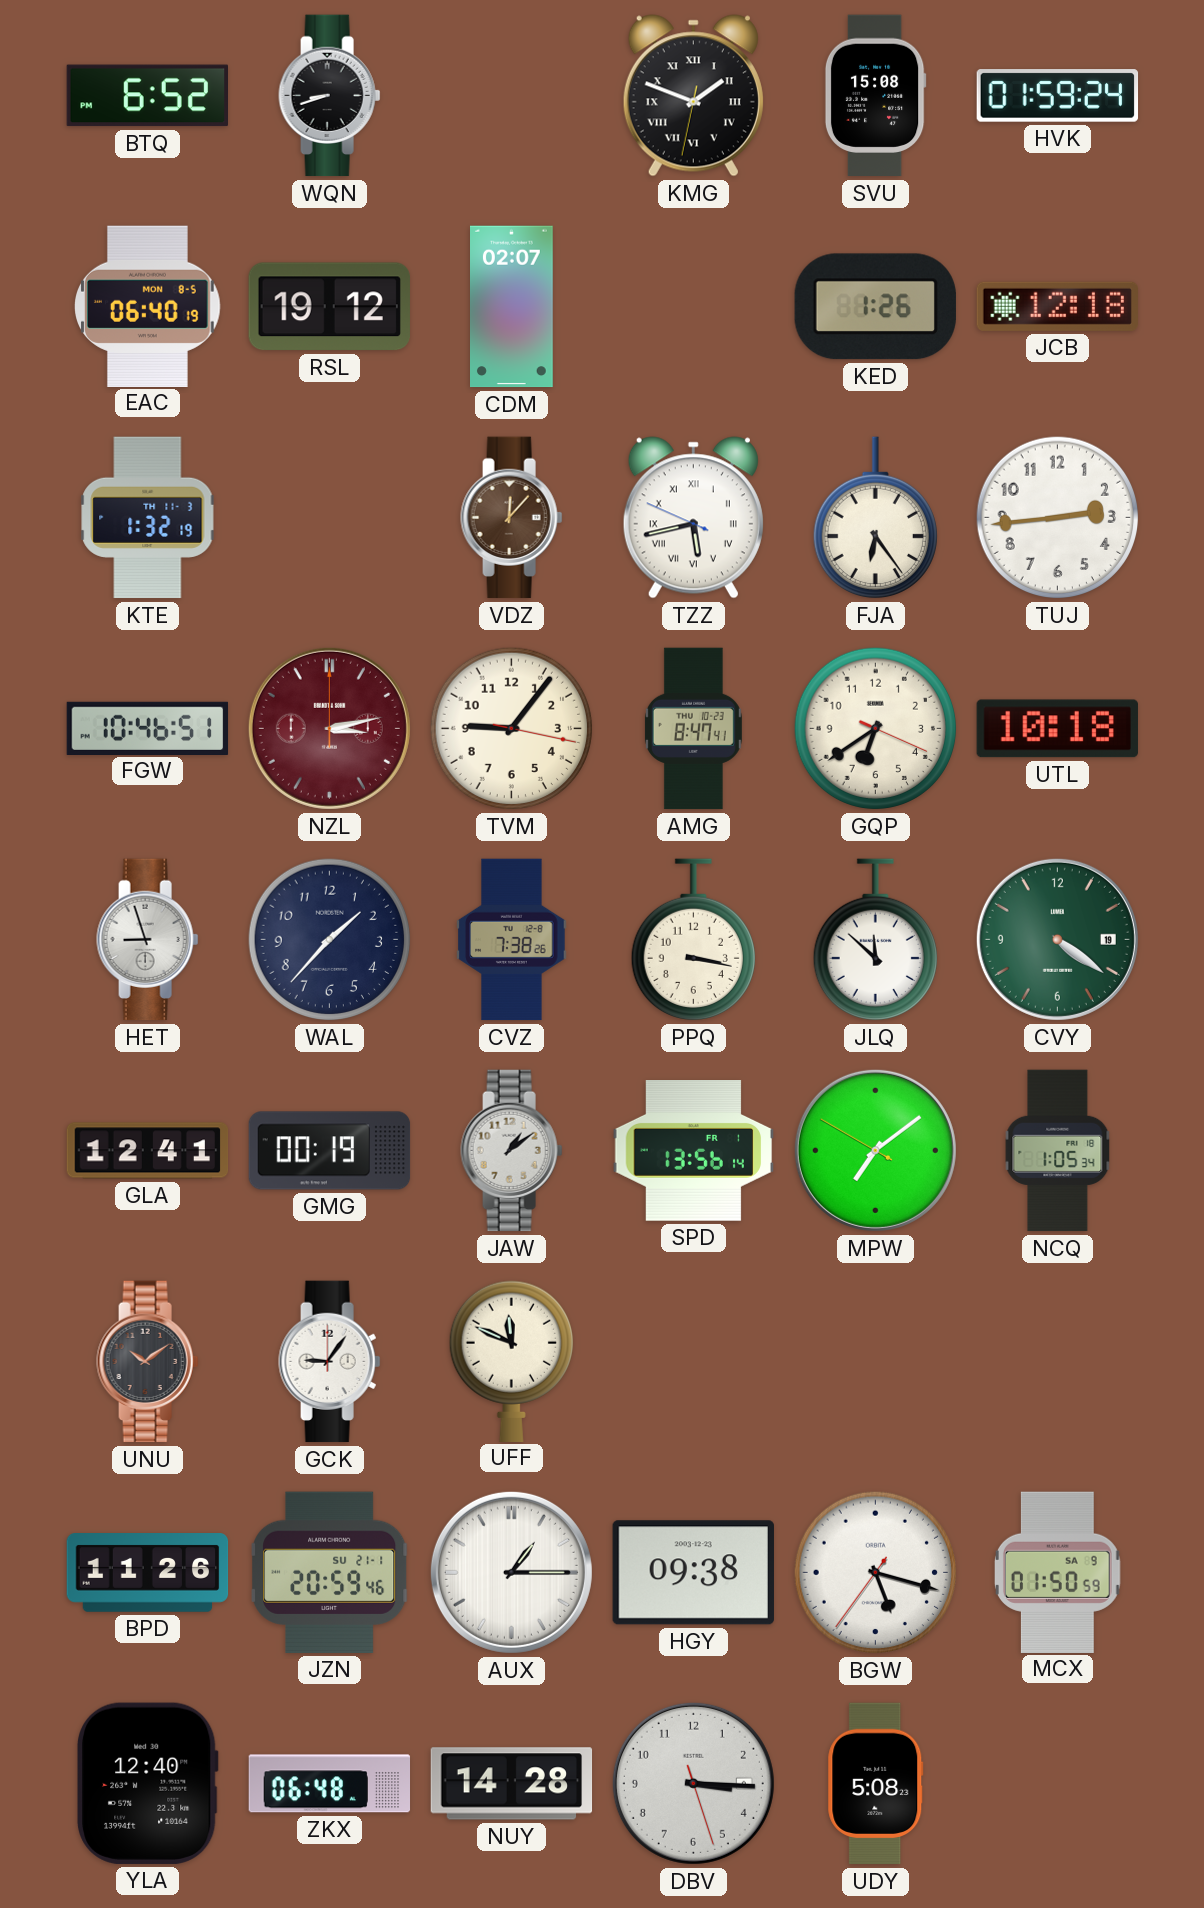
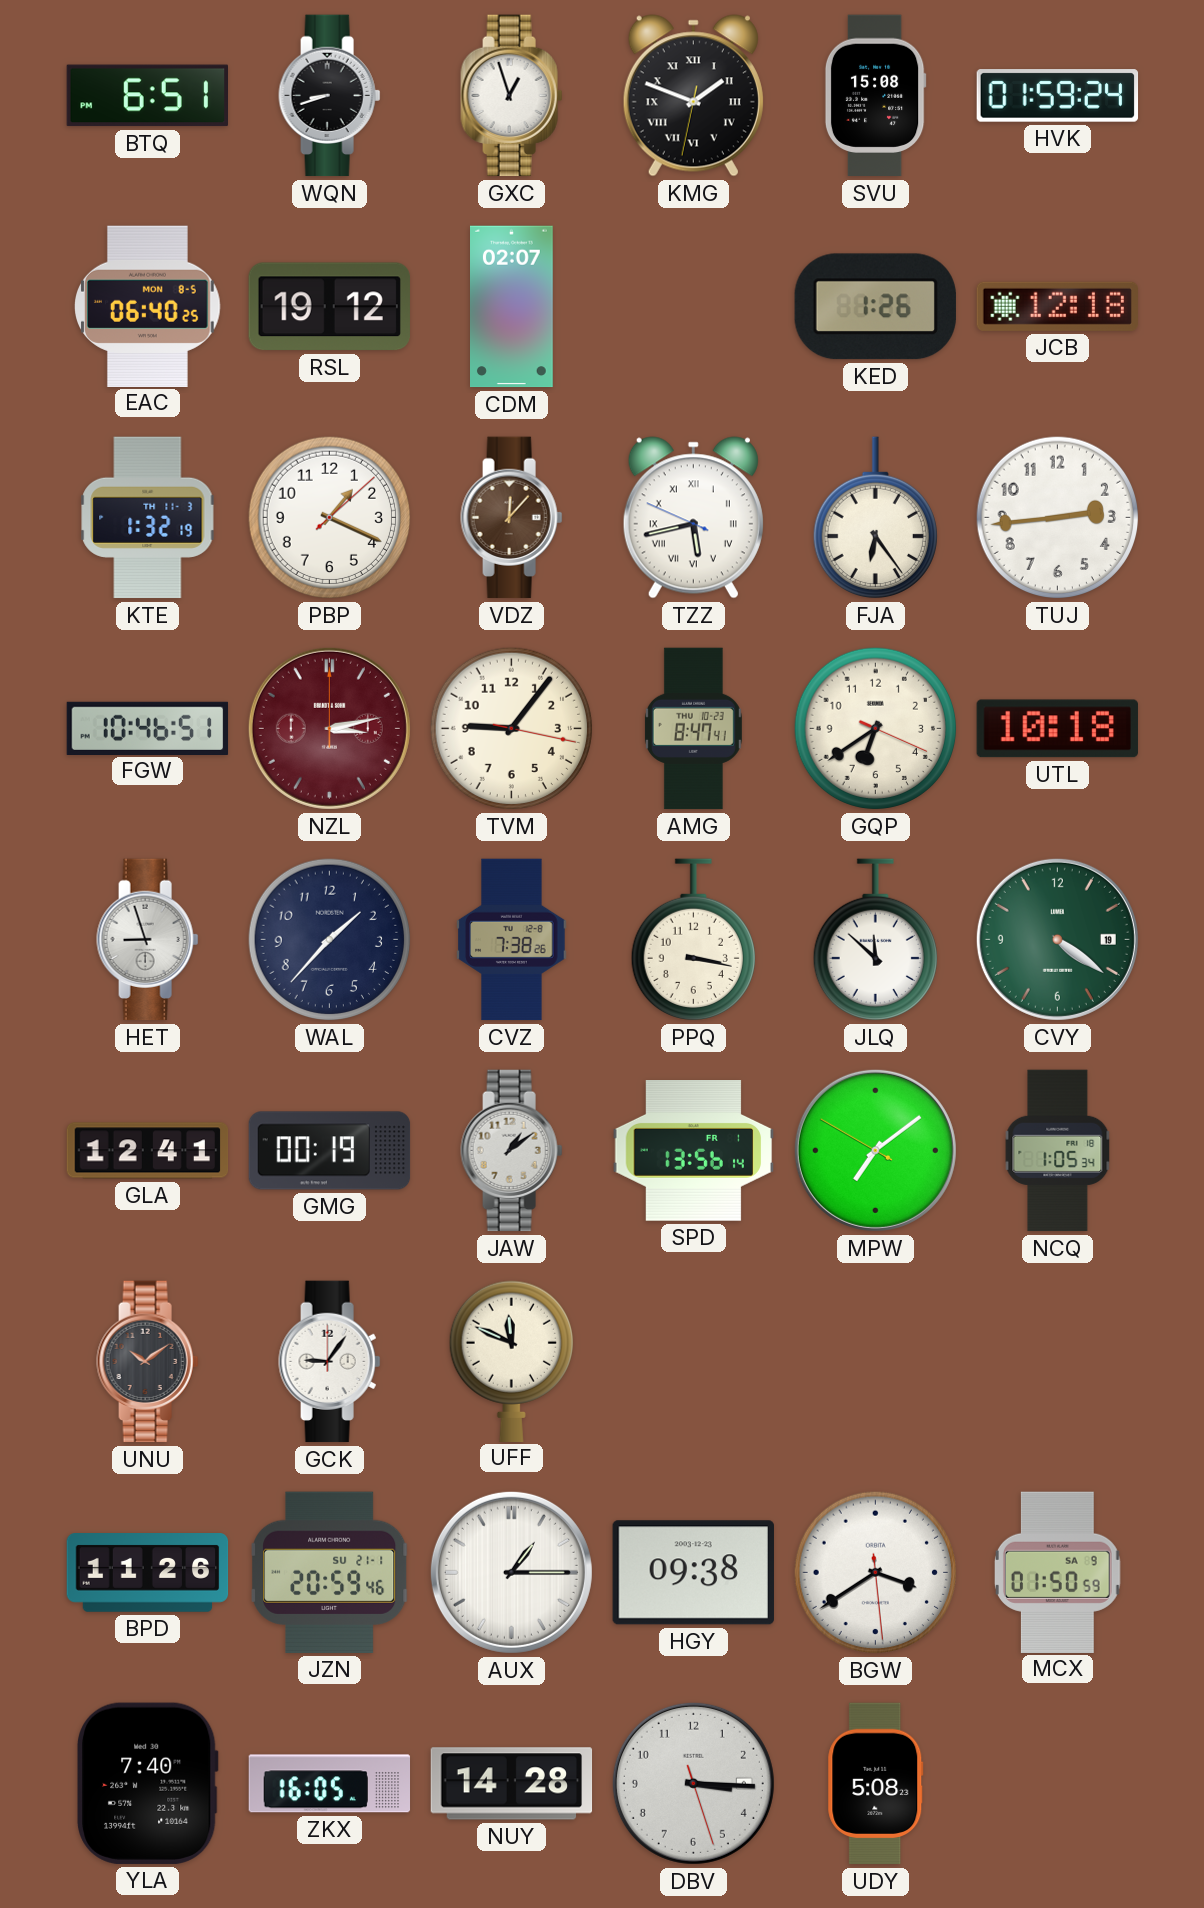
BTQ: 6:52 -> 6:51 (147, 96)
GXC: none -> 12:57 (512, 96)
EAC: 06:40:19 -> 06:40:25 (148, 306)
PBP: none -> 1:19 (330, 518)
BGW: 5:17 -> 3:39 (876, 1573)
YLA: 12:40 -> 7:40 (147, 1783)
ZKX: 06:48 -> 16:05 (330, 1784)
